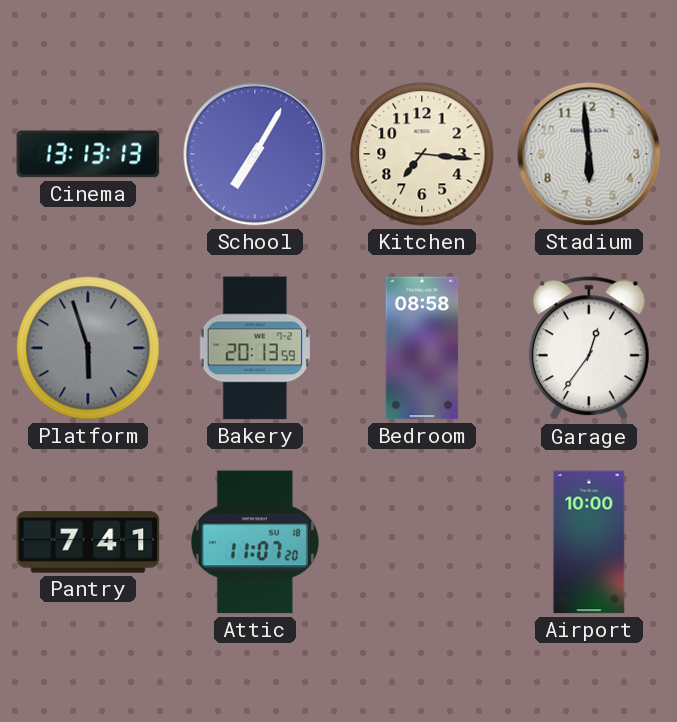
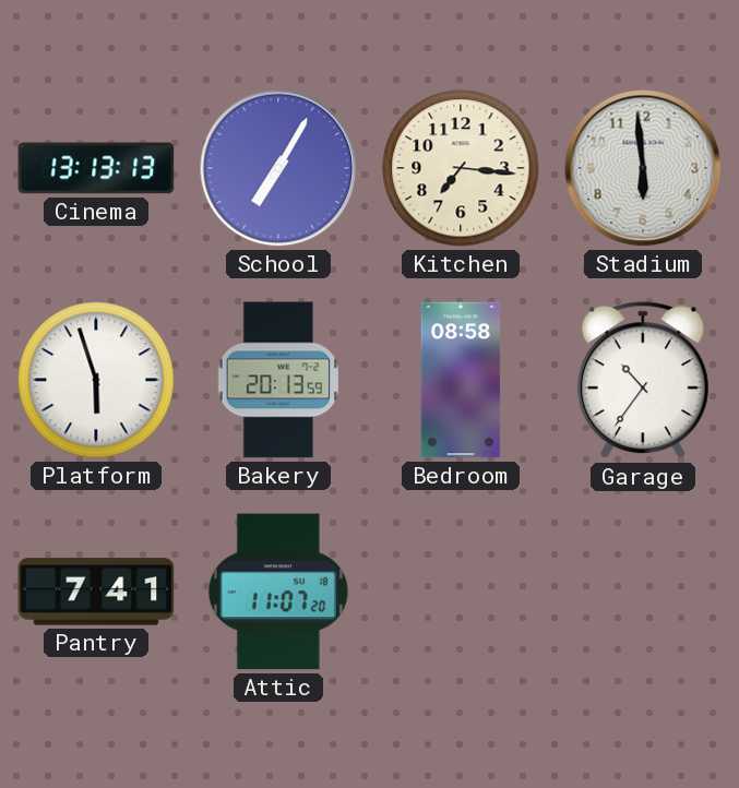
Platform dial: grey -> white (96, 380)
Garage: 12:36 -> 10:36 (643, 381)
Airport: 10:00 -> none (589, 542)
